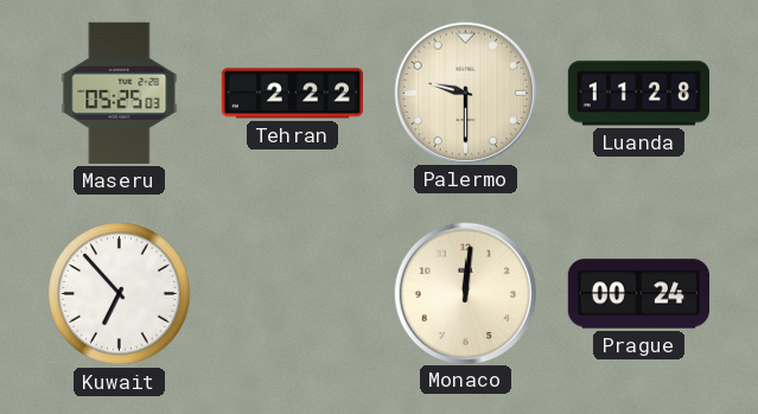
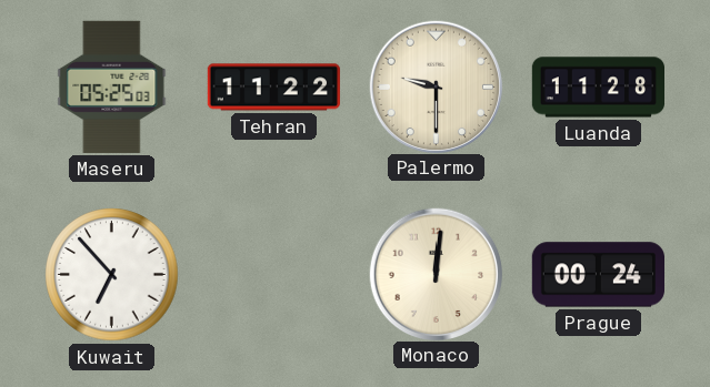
Tehran: 2:22 -> 11:22 (273, 88)
